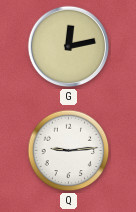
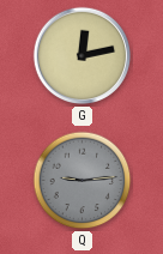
Q dial: white -> grey (83, 181)
